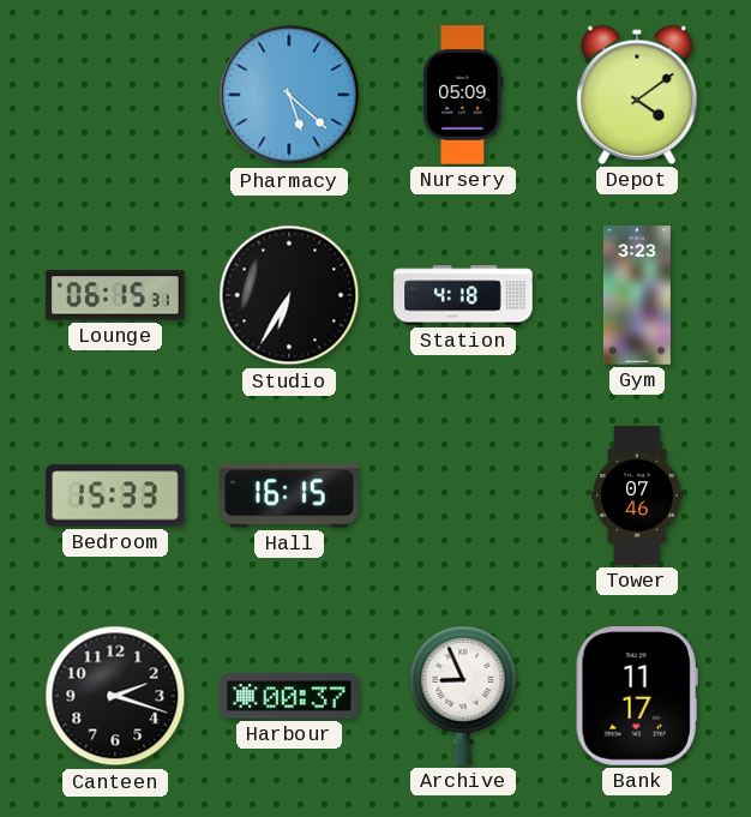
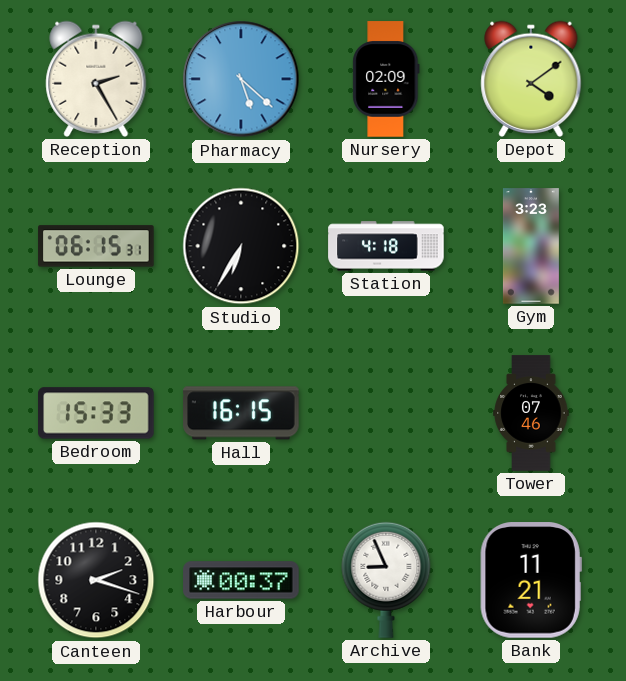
Reception: none -> 2:25 (96, 79)
Nursery: 05:09 -> 02:09 (386, 79)
Bank: 11:17 -> 11:21 (531, 580)
